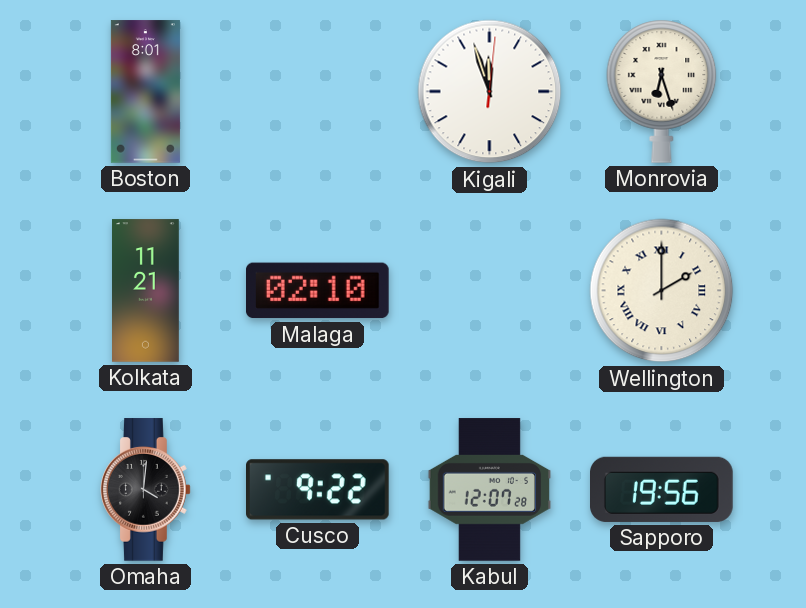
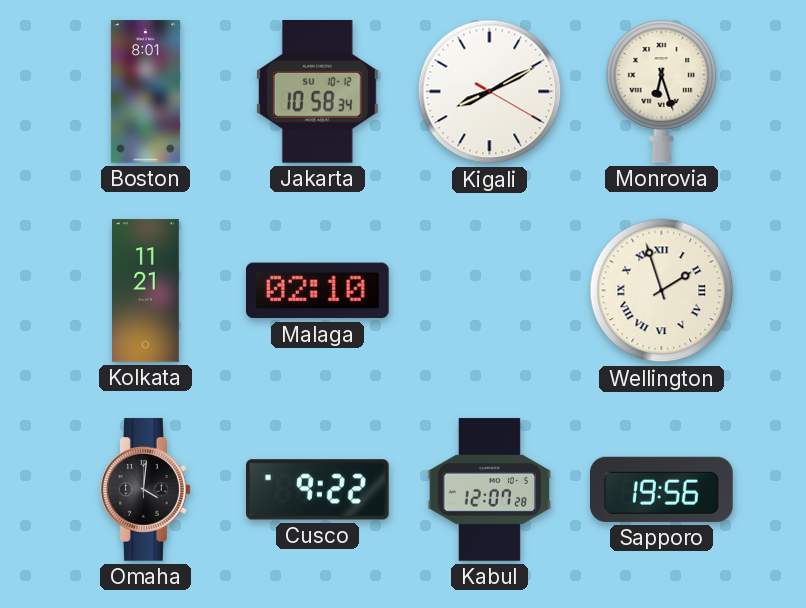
Jakarta: none -> 10:58 (317, 92)
Kigali: 11:57 -> 8:10 (490, 92)
Wellington: 2:00 -> 1:57 (662, 291)
